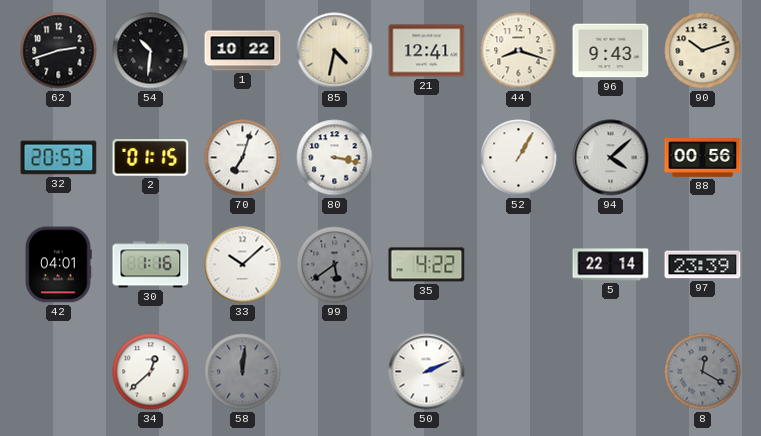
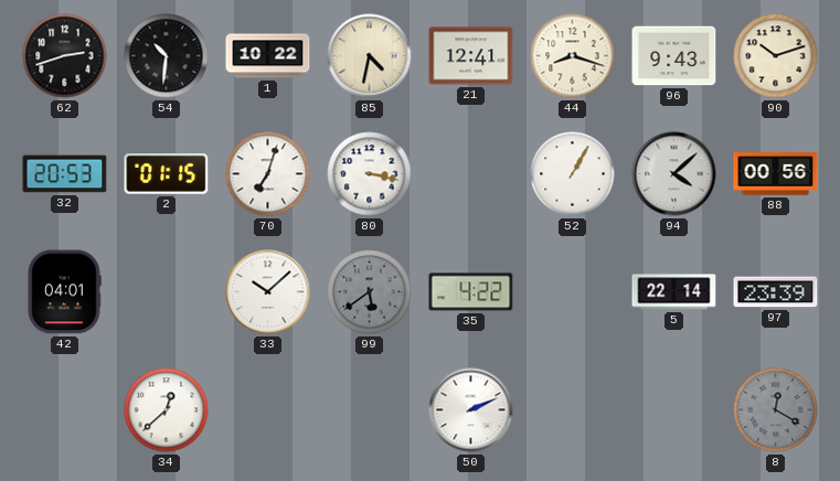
30: 1:16 -> none (151, 265)
58: 12:01 -> none (243, 372)
